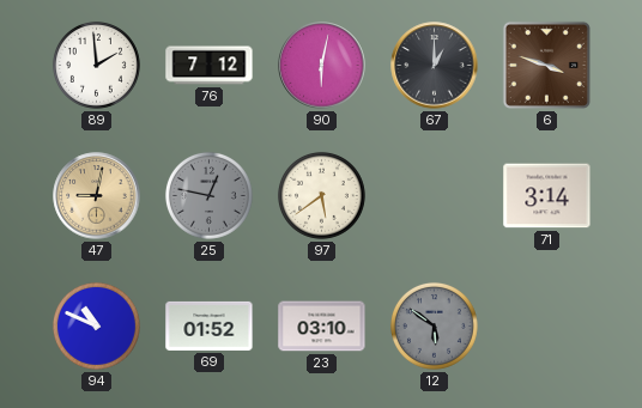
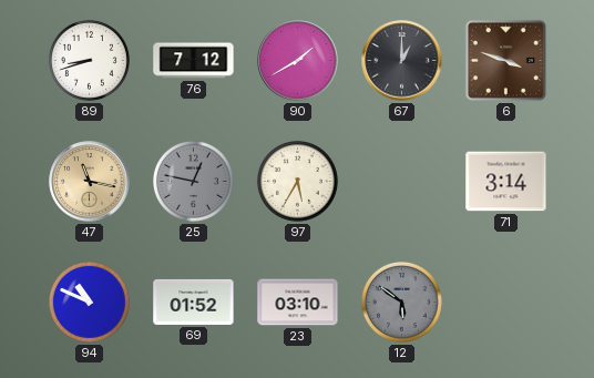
89: 1:59 -> 8:42 (89, 60)
90: 6:02 -> 1:40 (298, 61)
47: 9:02 -> 11:17 (90, 182)
97: 5:39 -> 5:35 (297, 181)
